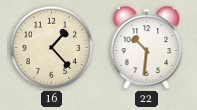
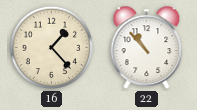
22: 10:31 -> 10:53 (147, 48)
